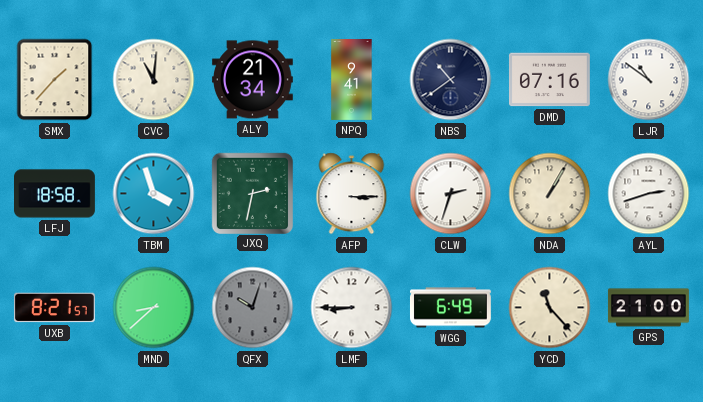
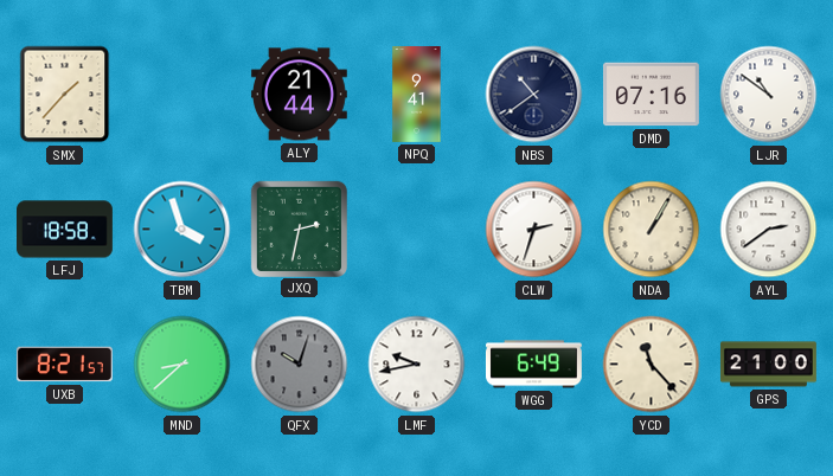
CVC: 11:01 -> none (154, 80)
ALY: 21:34 -> 21:44 (299, 95)
AFP: 3:15 -> none (352, 194)
AYL: 2:42 -> 2:39 (769, 230)
LMF: 8:45 -> 9:43 (417, 365)
